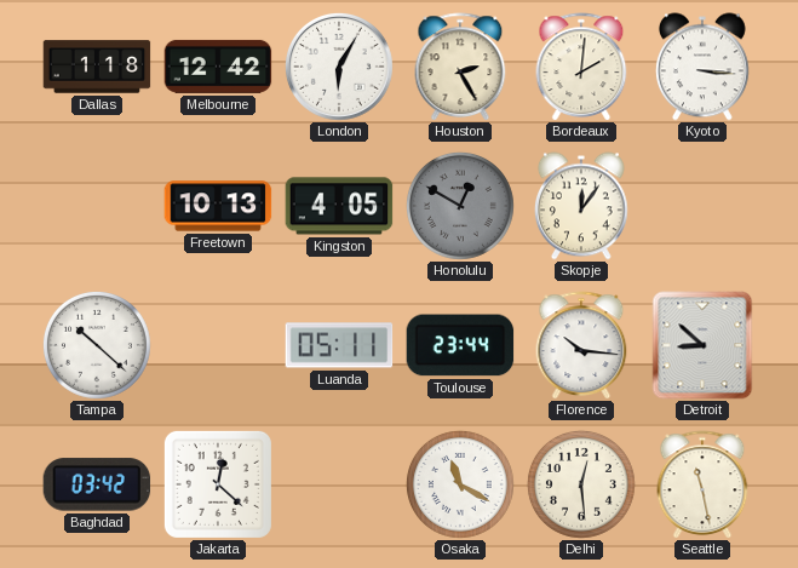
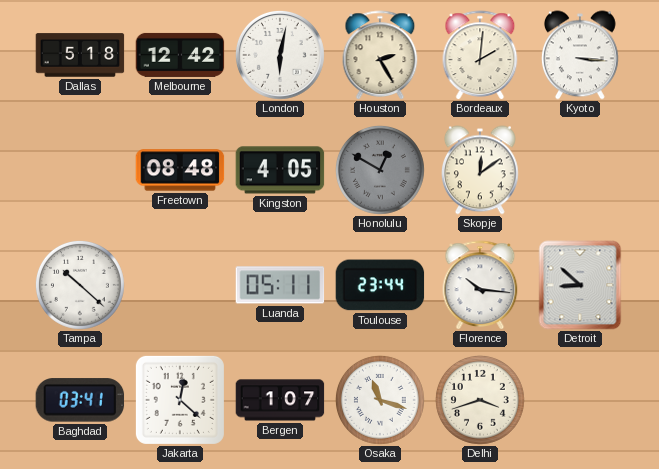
Dallas: 1:18 -> 5:18 (80, 55)
London: 6:05 -> 6:02 (280, 55)
Freetown: 10:13 -> 08:48 (180, 170)
Skopje: 12:06 -> 12:09 (480, 170)
Baghdad: 03:42 -> 03:41 (80, 400)
Bergen: none -> 1:07 (280, 400)
Osaka: 11:20 -> 11:18 (380, 400)
Delhi: 12:29 -> 3:42 (480, 400)
Seattle: 11:28 -> none (702, 484)
